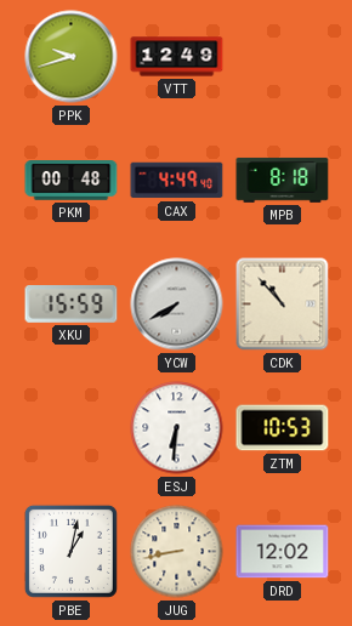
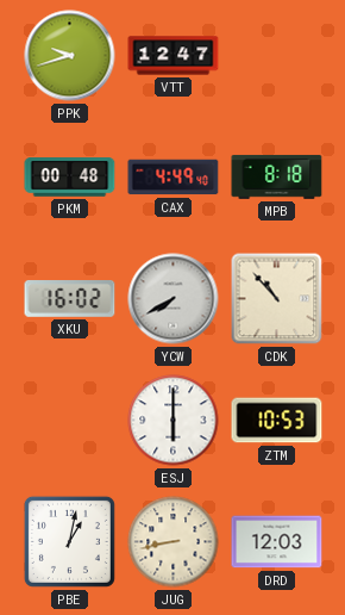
VTT: 12:49 -> 12:47 (174, 56)
XKU: 15:59 -> 16:02 (70, 299)
ESJ: 6:31 -> 6:00 (174, 421)
DRD: 12:02 -> 12:03 (277, 542)
